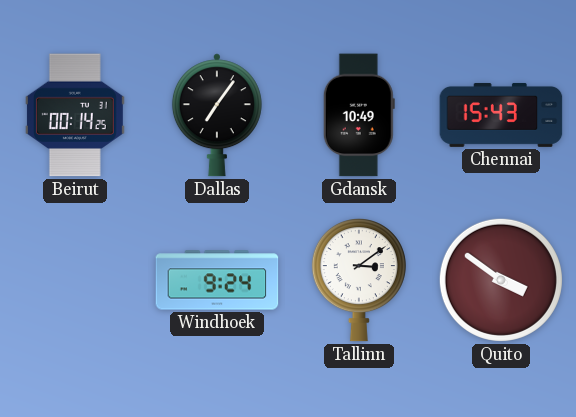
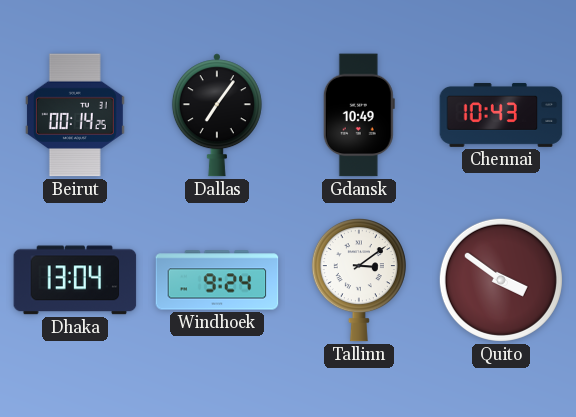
Chennai: 15:43 -> 10:43 (501, 115)
Dhaka: none -> 13:04 (75, 280)
